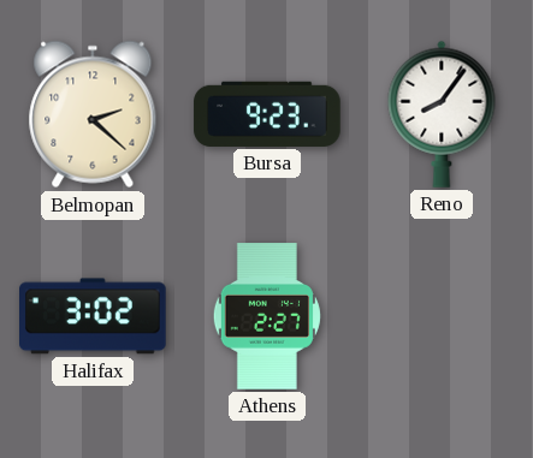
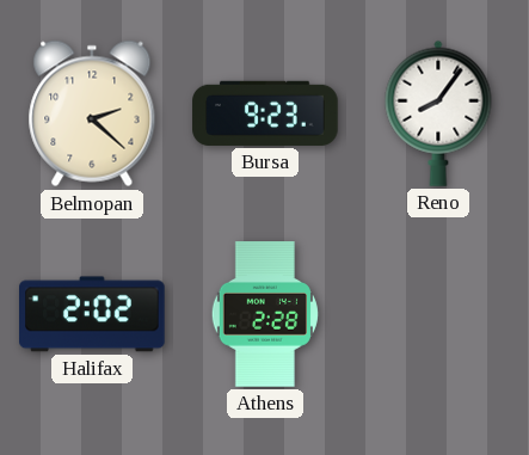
Halifax: 3:02 -> 2:02 (93, 314)
Athens: 2:27 -> 2:28 (265, 314)
